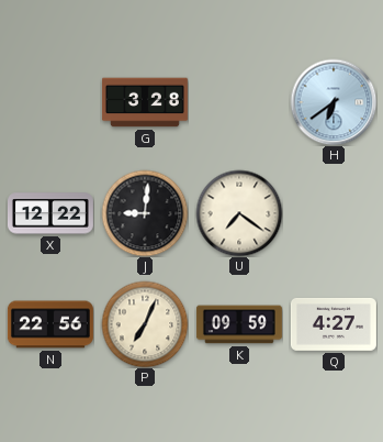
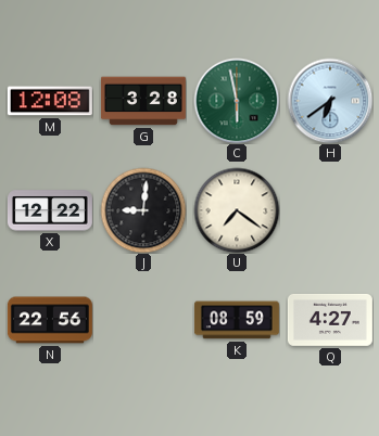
M: none -> 12:08 (50, 101)
C: none -> 5:58 (237, 101)
P: 7:04 -> none (145, 324)
K: 09:59 -> 08:59 (237, 320)
